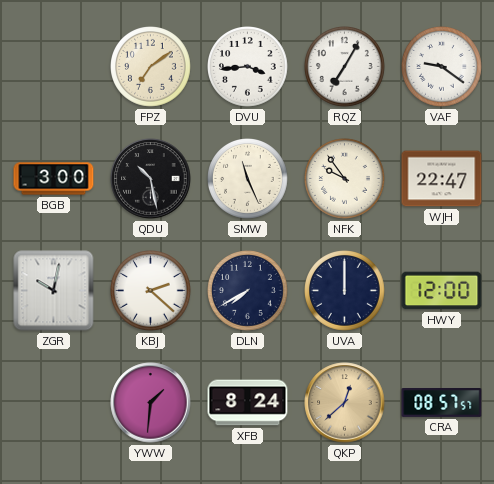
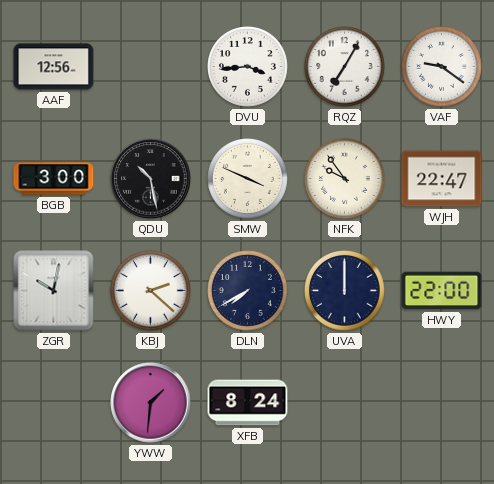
AAF: none -> 12:56 (54, 67)
FPZ: 7:09 -> none (151, 67)
SMW: 11:26 -> 3:49 (248, 179)
HWY: 12:00 -> 22:00 (442, 291)
QKP: 12:38 -> none (345, 403)
CRA: 08:57 -> none (442, 403)
